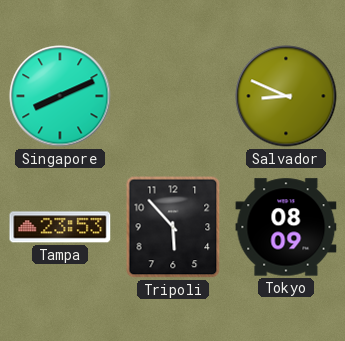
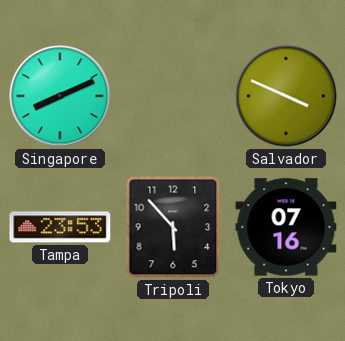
Salvador: 8:49 -> 3:49 (286, 96)
Tokyo: 08:09 -> 07:16 (286, 227)
